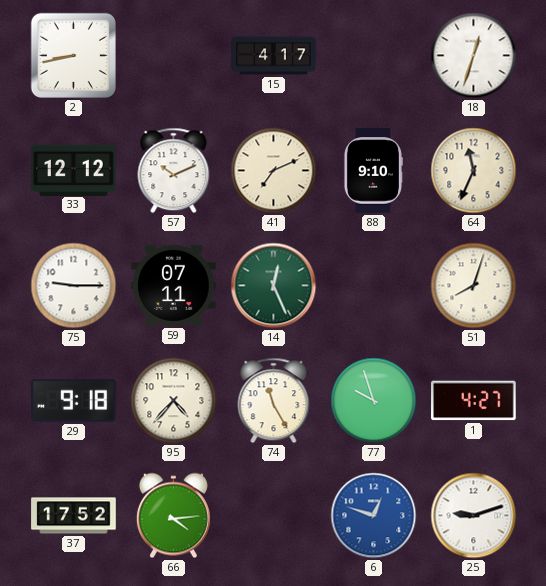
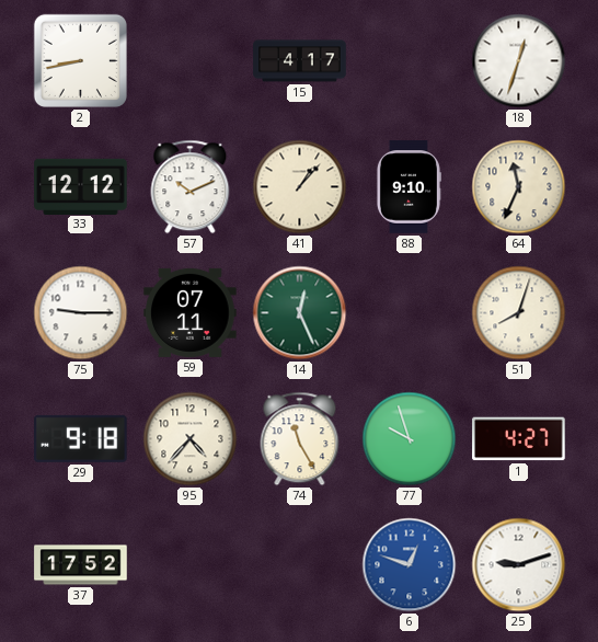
41: 7:11 -> 1:07 (300, 187)
66: 4:14 -> none (173, 516)
